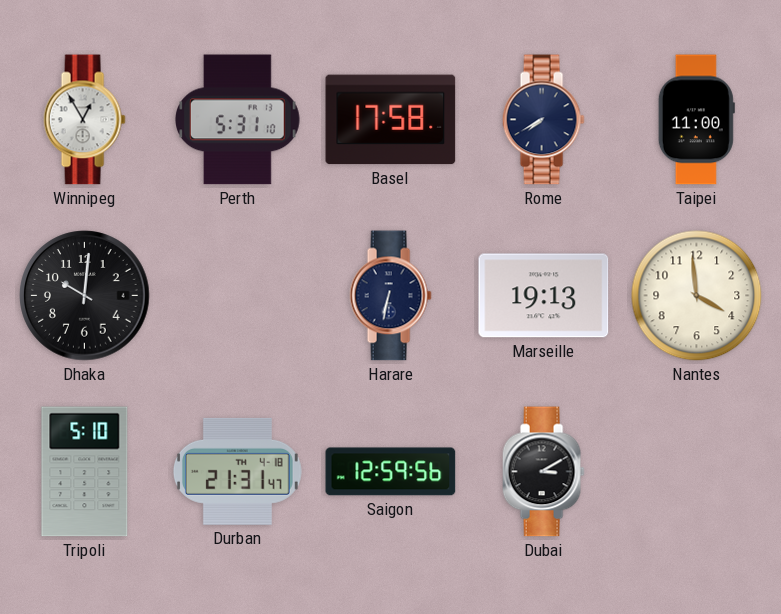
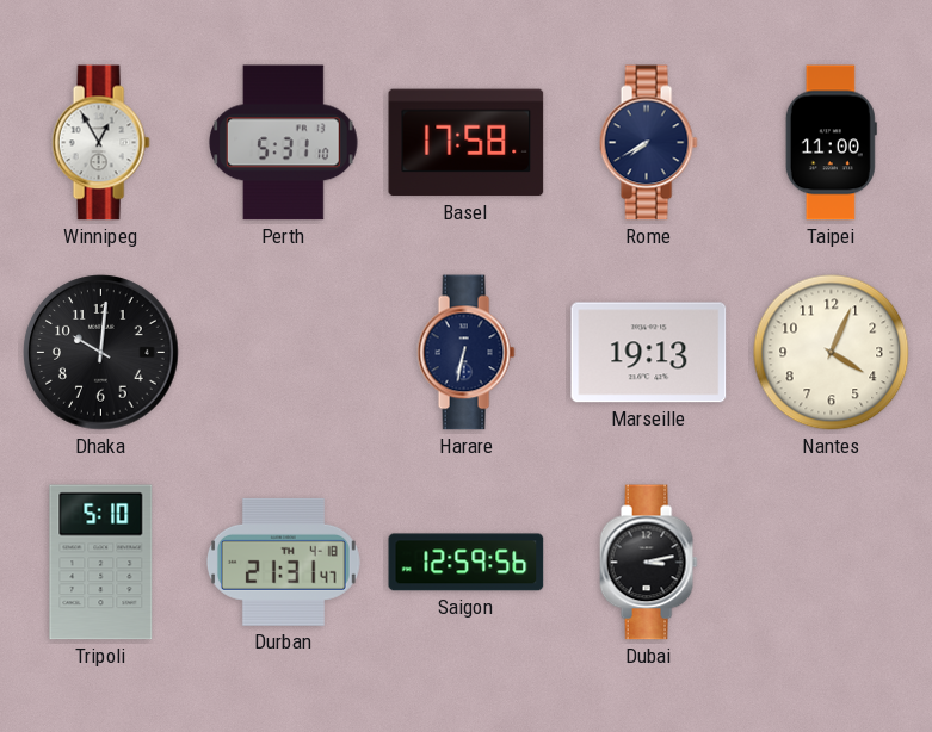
Nantes: 3:59 -> 4:04 (832, 353)
Dubai: 3:10 -> 3:13 (648, 563)
